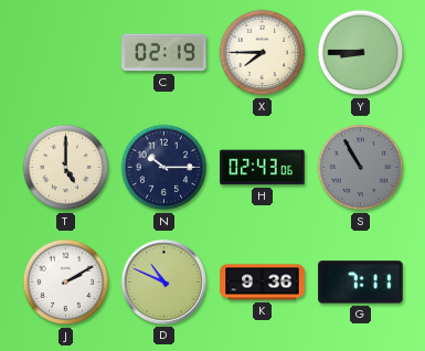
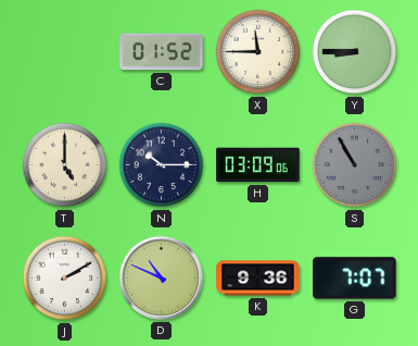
C: 02:19 -> 01:52 (162, 52)
X: 7:45 -> 11:45 (258, 52)
H: 02:43 -> 03:09 (258, 165)
G: 7:11 -> 7:07 (355, 279)
